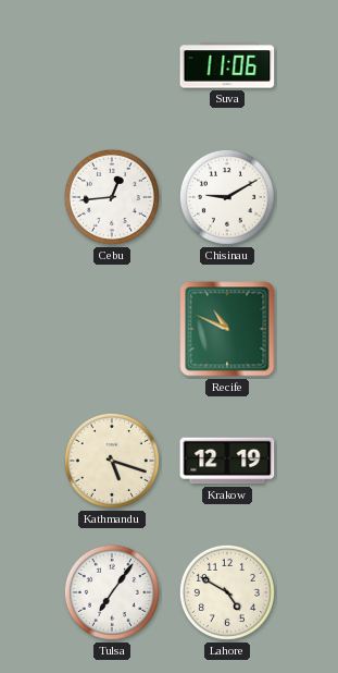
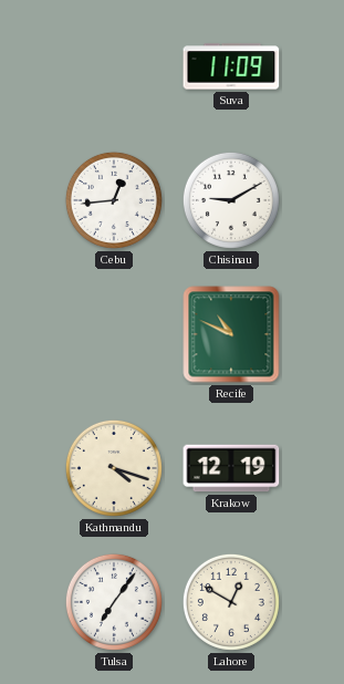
Suva: 11:06 -> 11:09 (231, 66)
Kathmandu: 5:18 -> 4:18 (114, 468)
Lahore: 4:50 -> 12:50 (231, 602)
